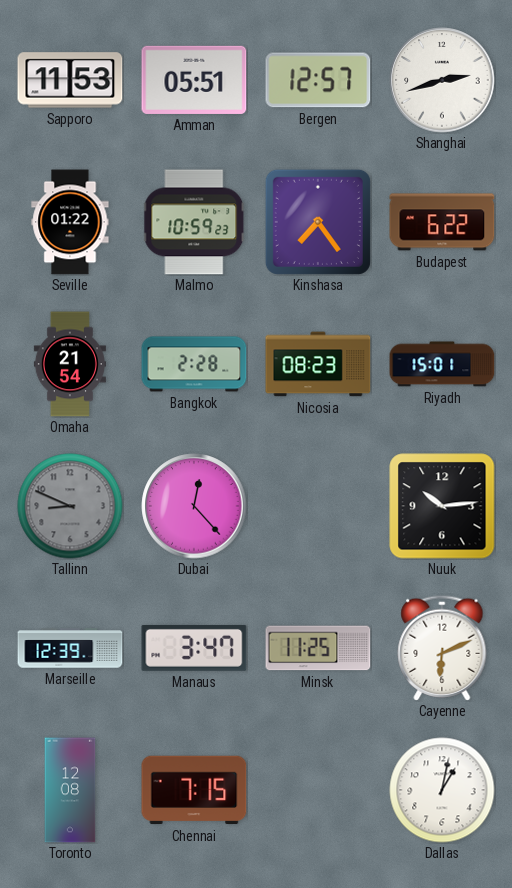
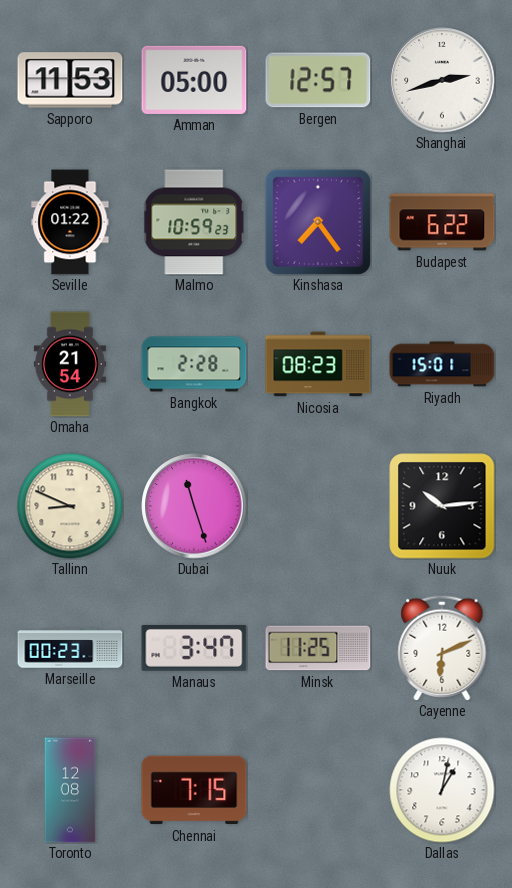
Amman: 05:51 -> 05:00 (194, 80)
Tallinn dial: grey -> cream (70, 506)
Dubai: 12:23 -> 11:27 (194, 506)
Marseille: 12:39 -> 00:23 (70, 648)
